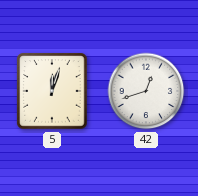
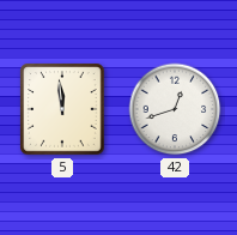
5: 12:03 -> 11:59 (62, 109)
